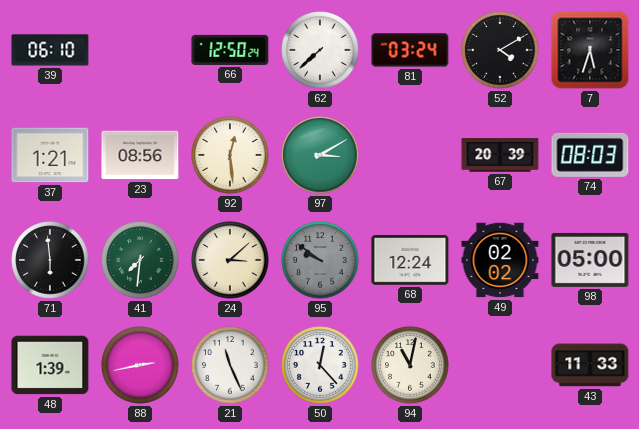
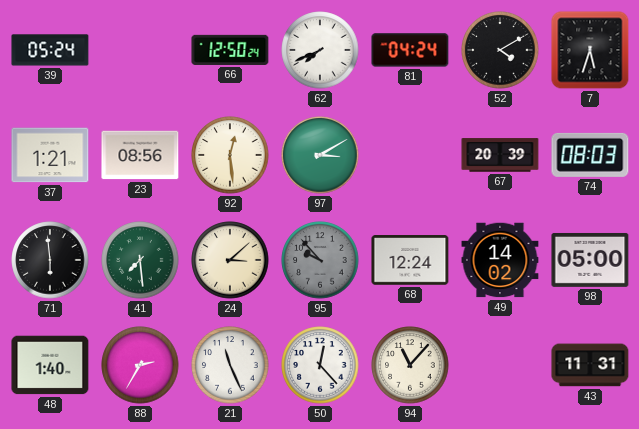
39: 06:10 -> 05:24 (50, 50)
62: 7:38 -> 7:41 (320, 50)
81: 03:24 -> 04:24 (410, 50)
41: 7:31 -> 7:29 (140, 260)
95: 9:51 -> 9:53 (320, 260)
49: 02:02 -> 14:02 (500, 260)
48: 1:39 -> 1:40 (50, 365)
88: 2:43 -> 2:35 (140, 365)
94: 11:02 -> 11:07 (410, 365)
43: 11:33 -> 11:31 (590, 365)
